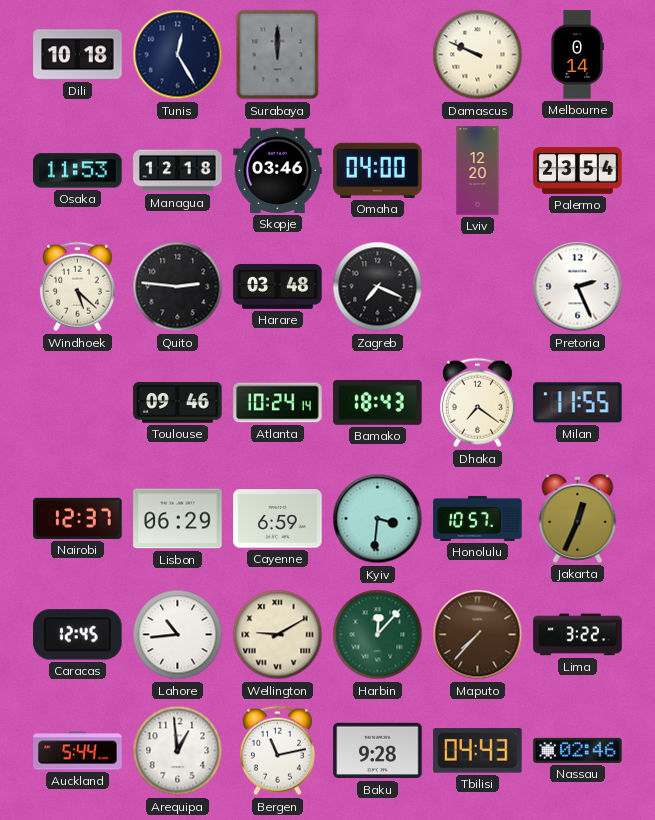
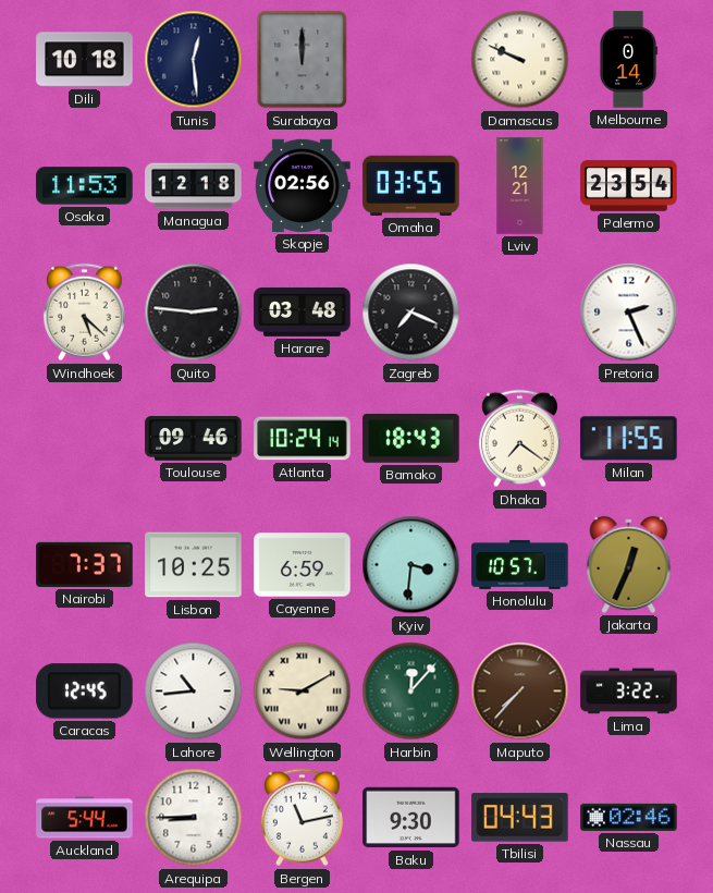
Tunis: 12:25 -> 12:29 (194, 60)
Skopje: 03:46 -> 02:56 (303, 185)
Omaha: 04:00 -> 03:55 (411, 185)
Lviv: 12:20 -> 12:21 (520, 186)
Nairobi: 12:37 -> 7:37 (85, 564)
Lisbon: 06:29 -> 10:25 (194, 565)
Arequipa: 12:59 -> 8:45 (194, 818)
Baku: 9:28 -> 9:30 (411, 818)
